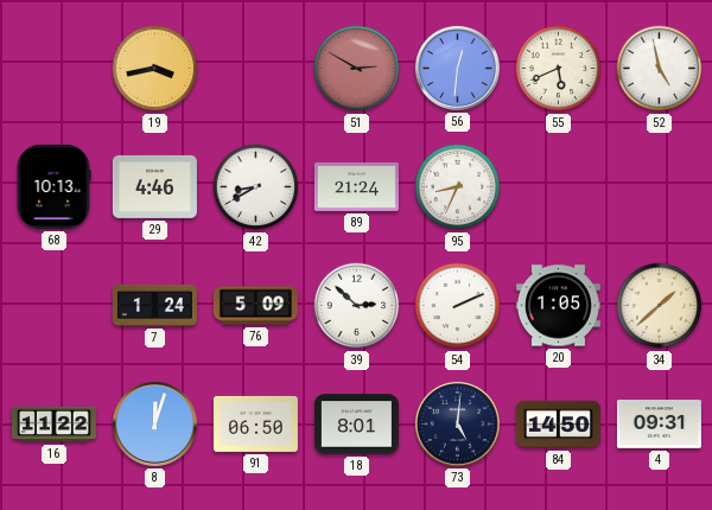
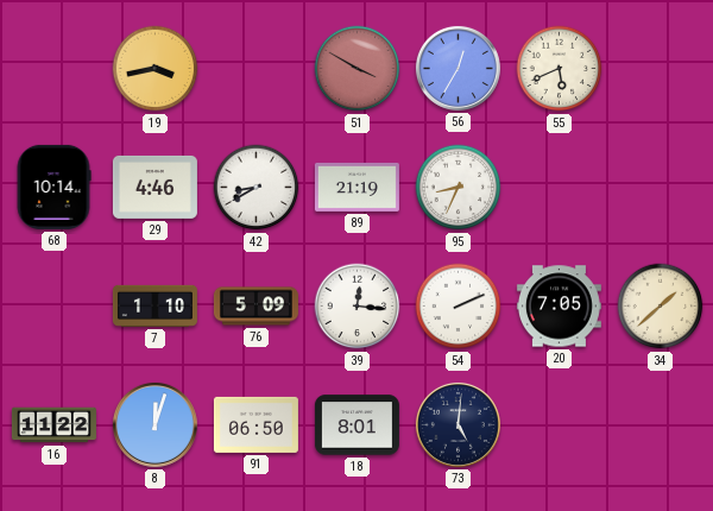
51: 2:50 -> 3:50 (358, 69)
56: 12:31 -> 12:35 (458, 68)
52: 4:58 -> none (660, 69)
68: 10:13 -> 10:14 (53, 187)
89: 21:24 -> 21:19 (356, 187)
7: 1:24 -> 1:10 (154, 305)
39: 2:52 -> 12:16 (358, 307)
20: 1:05 -> 7:05 (559, 307)
84: 14:50 -> none (558, 425)
4: 09:31 -> none (659, 425)
